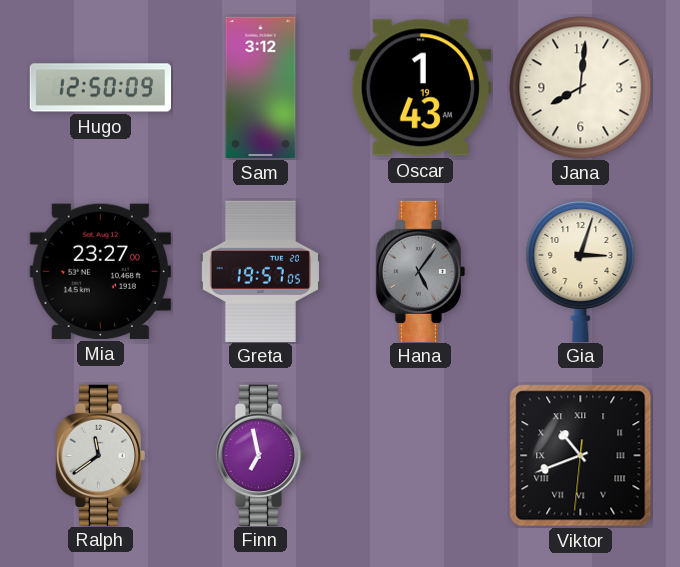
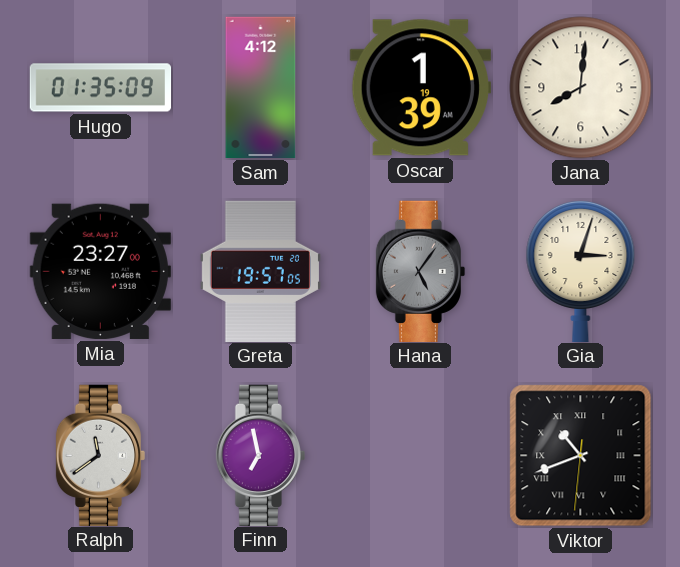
Hugo: 12:50 -> 01:35 (101, 88)
Sam: 3:12 -> 4:12 (261, 88)
Oscar: 1:43 -> 1:39 (420, 88)
